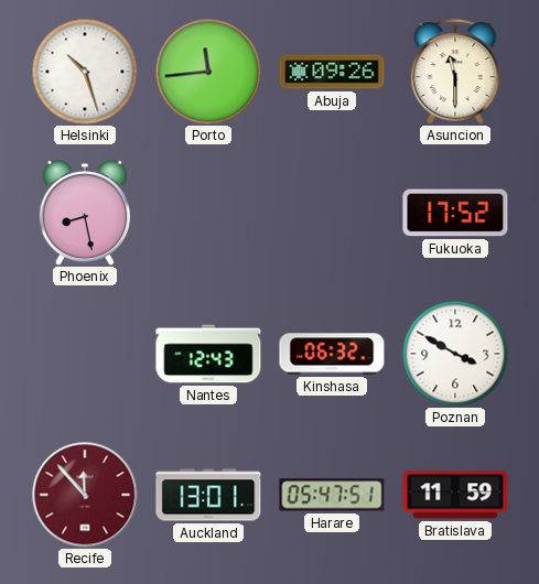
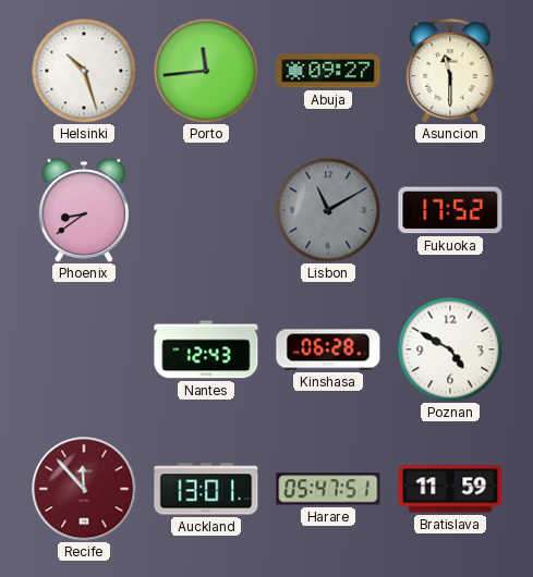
Abuja: 09:26 -> 09:27 (328, 71)
Phoenix: 8:28 -> 8:39 (83, 210)
Lisbon: none -> 11:10 (328, 210)
Kinshasa: 06:32 -> 06:28 (328, 349)
Poznan: 3:50 -> 4:50 (450, 349)
